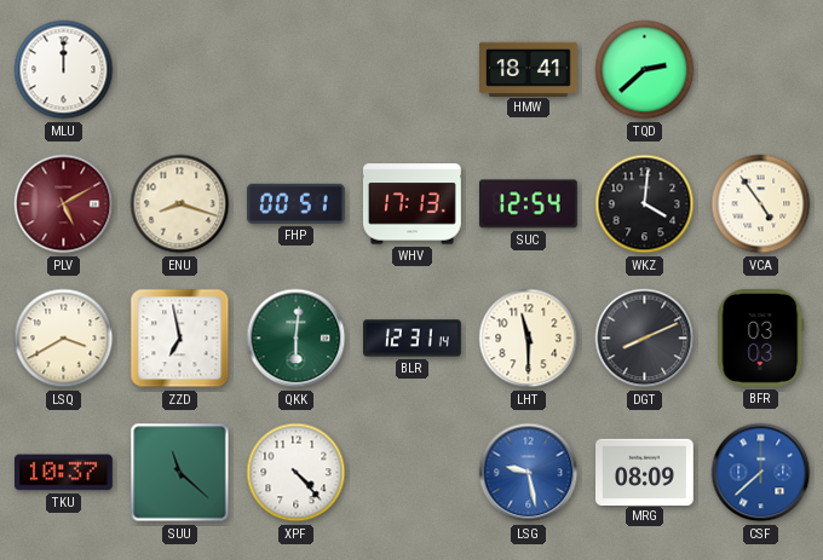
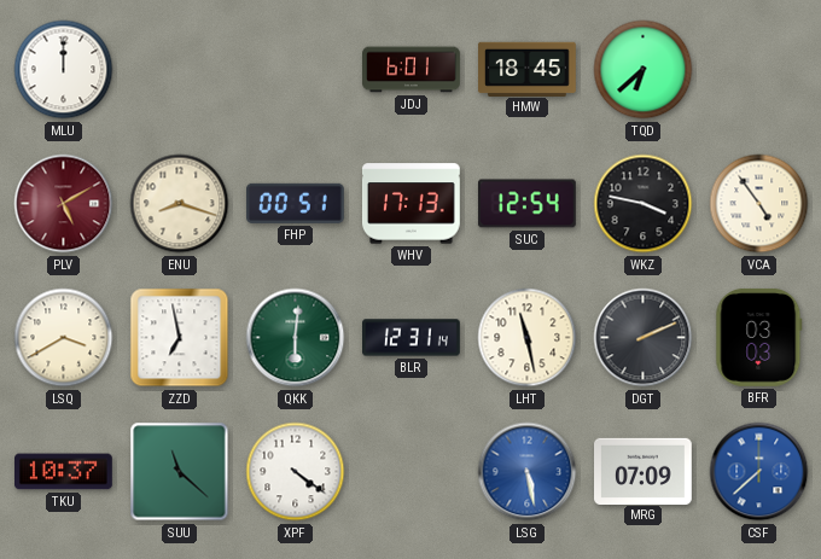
JDJ: none -> 6:01 (412, 70)
HMW: 18:41 -> 18:45 (528, 69)
TQD: 2:38 -> 6:38 (644, 70)
WKZ: 4:01 -> 3:47 (644, 204)
LHT: 11:30 -> 11:28 (528, 338)
DGT: 8:11 -> 2:11 (644, 338)
XPF: 4:23 -> 4:21 (296, 472)
LSG: 9:28 -> 5:28 (528, 472)
MRG: 08:09 -> 07:09 (644, 471)
